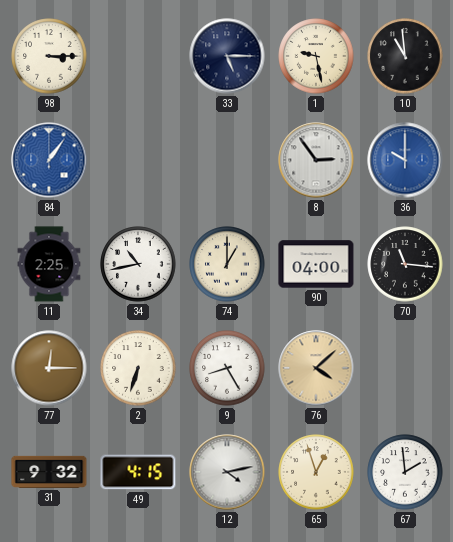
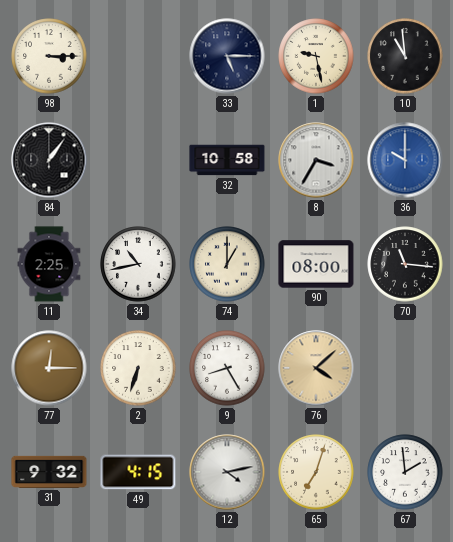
84 dial: blue -> black (49, 160)
32: none -> 10:58 (227, 160)
8: 2:54 -> 3:35 (316, 160)
90: 04:00 -> 08:00 (316, 264)
65: 12:57 -> 7:03 (316, 472)
